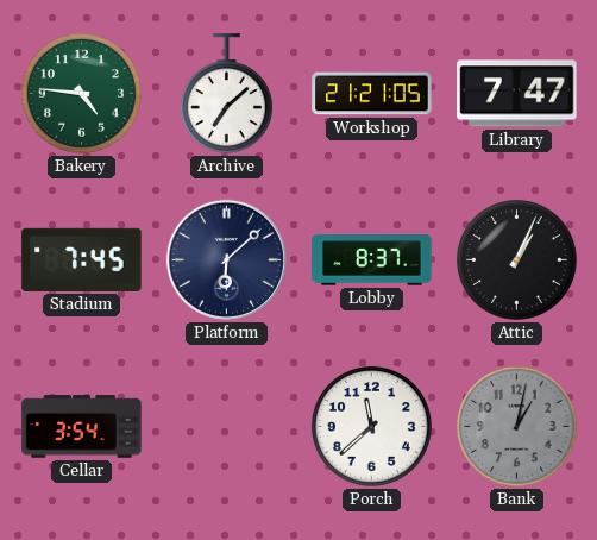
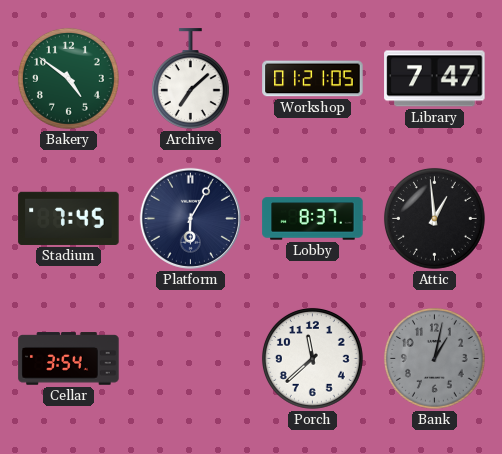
Bakery: 4:46 -> 4:51 (68, 78)
Workshop: 21:21 -> 01:21 (313, 79)
Platform: 6:08 -> 6:05 (190, 218)
Attic: 1:04 -> 12:59 (434, 218)
